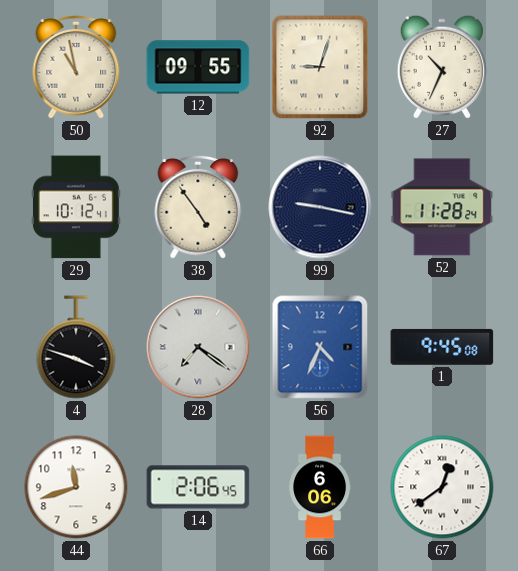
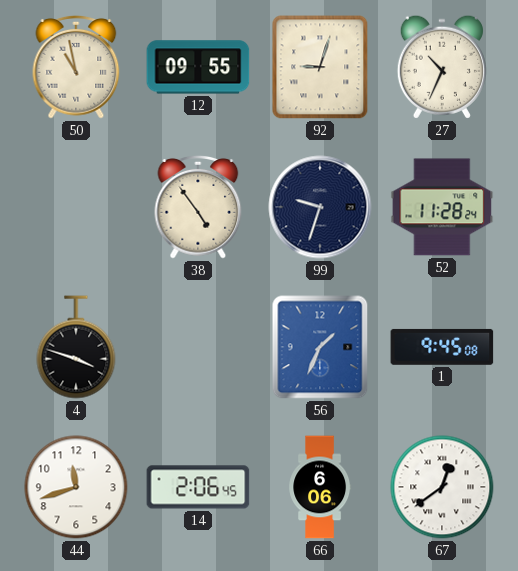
29: 10:12 -> none (76, 207)
99: 9:17 -> 9:33 (320, 207)
28: 7:21 -> none (198, 347)
56: 4:34 -> 1:34 (320, 347)
